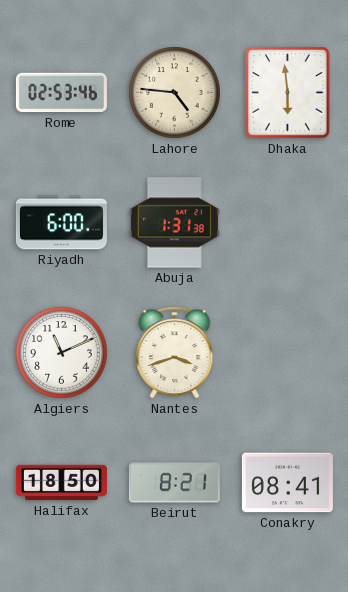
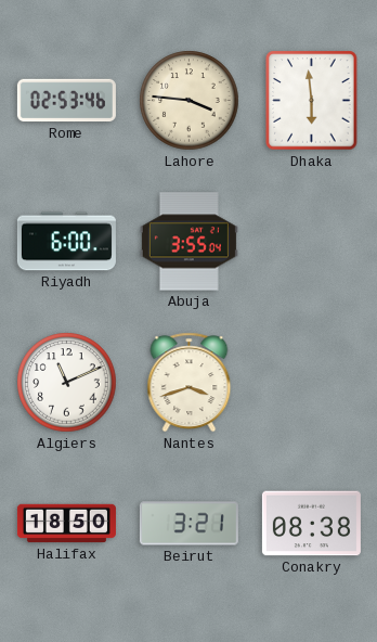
Lahore: 4:46 -> 3:46 (190, 101)
Abuja: 1:31 -> 3:55 (188, 242)
Beirut: 8:21 -> 3:21 (188, 524)
Conakry: 08:41 -> 08:38 (311, 524)
